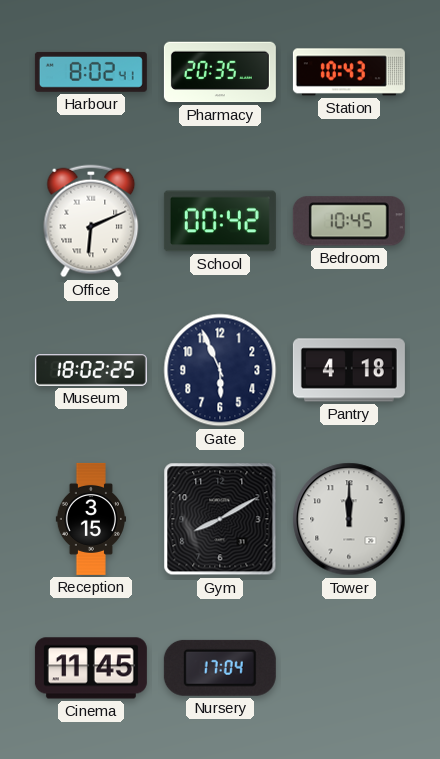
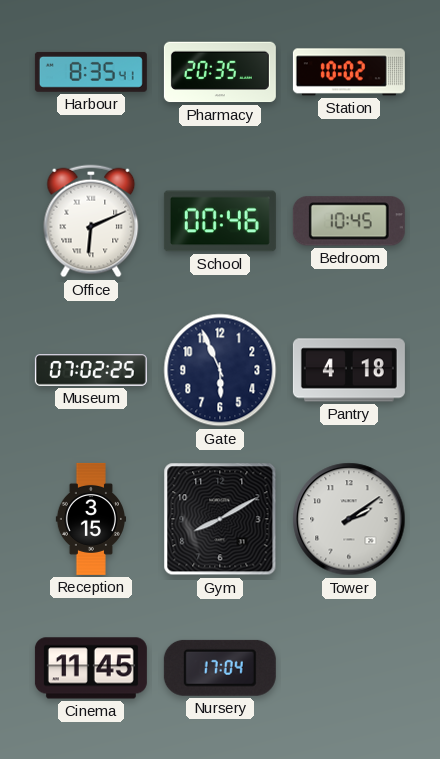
Harbour: 8:02 -> 8:35 (91, 72)
Station: 10:43 -> 10:02 (349, 72)
School: 00:42 -> 00:46 (220, 221)
Museum: 18:02 -> 07:02 (91, 371)
Tower: 12:00 -> 2:09 (349, 519)
